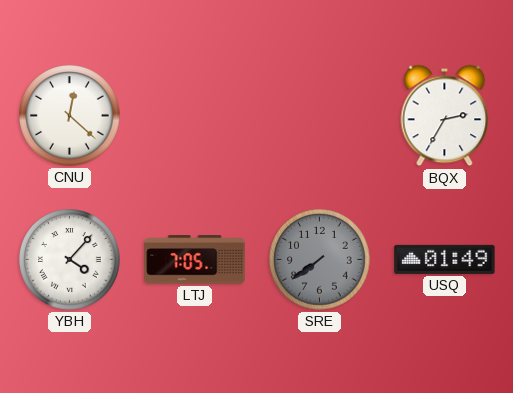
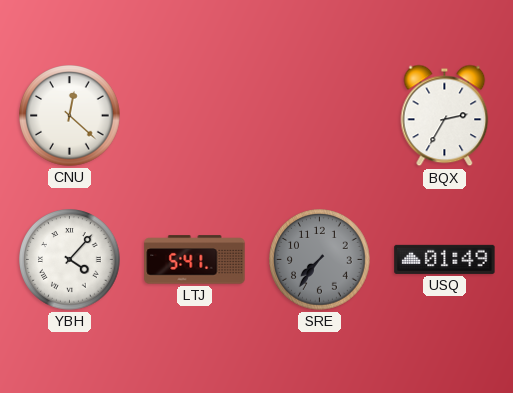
LTJ: 7:05 -> 5:41 (195, 260)
SRE: 7:39 -> 7:36 (320, 260)
